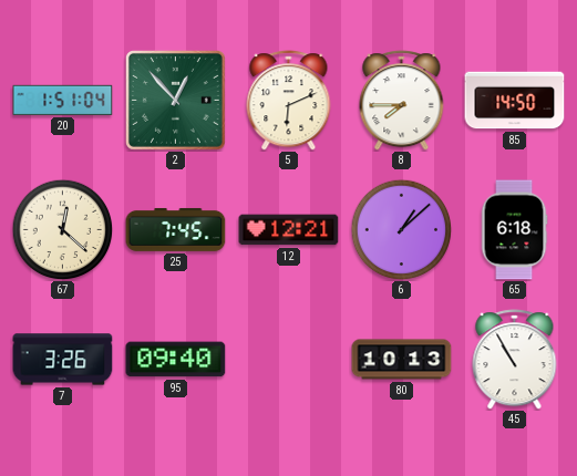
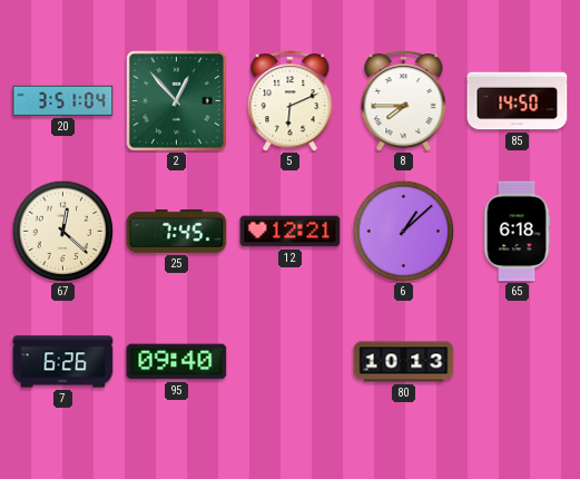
20: 1:51 -> 3:51 (63, 100)
7: 3:26 -> 6:26 (63, 362)
45: 10:55 -> none (515, 360)
